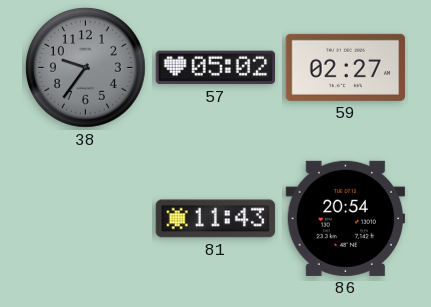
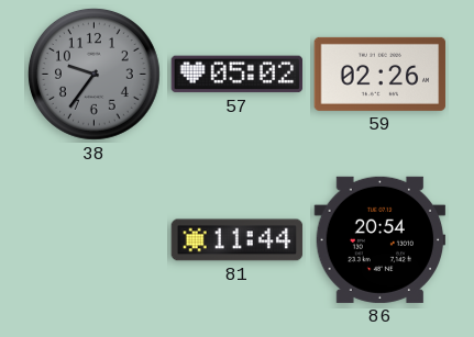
59: 02:27 -> 02:26 (381, 74)
81: 11:43 -> 11:44 (238, 240)
